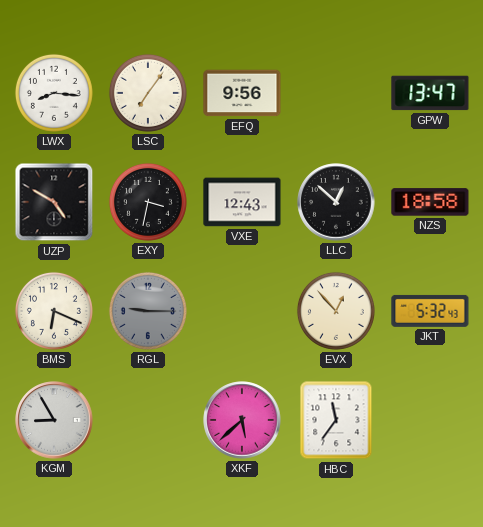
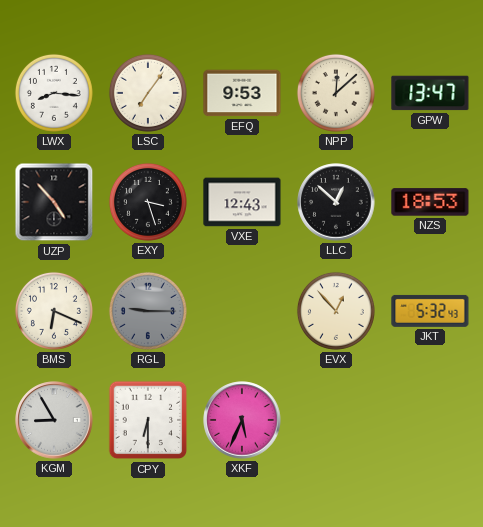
EFQ: 9:56 -> 9:53 (242, 93)
NPP: none -> 12:08 (336, 93)
UZP: 4:50 -> 4:53 (54, 202)
EXY: 3:32 -> 3:27 (148, 202)
NZS: 18:58 -> 18:53 (430, 202)
CPY: none -> 6:30 (148, 420)
XKF: 5:38 -> 5:34 (242, 420)
HBC: 11:36 -> none (336, 420)
